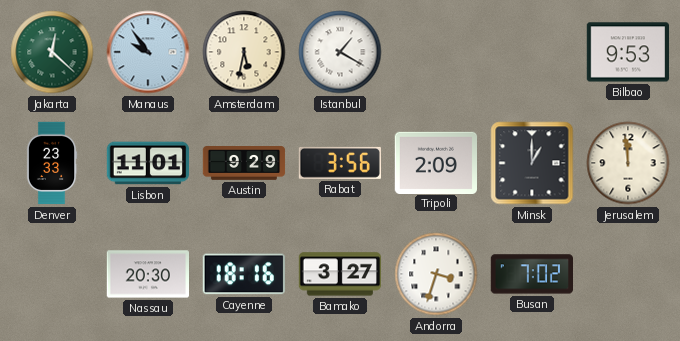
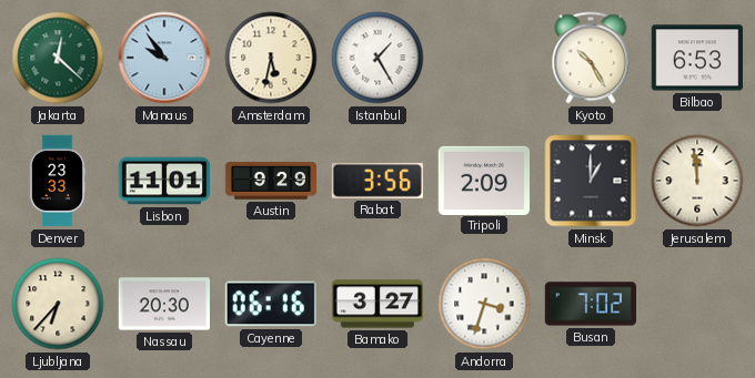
Istanbul: 1:20 -> 1:25 (377, 58)
Kyoto: none -> 10:25 (591, 58)
Bilbao: 9:53 -> 6:53 (696, 58)
Ljubljana: none -> 6:37 (58, 304)
Cayenne: 18:16 -> 06:16 (271, 304)
